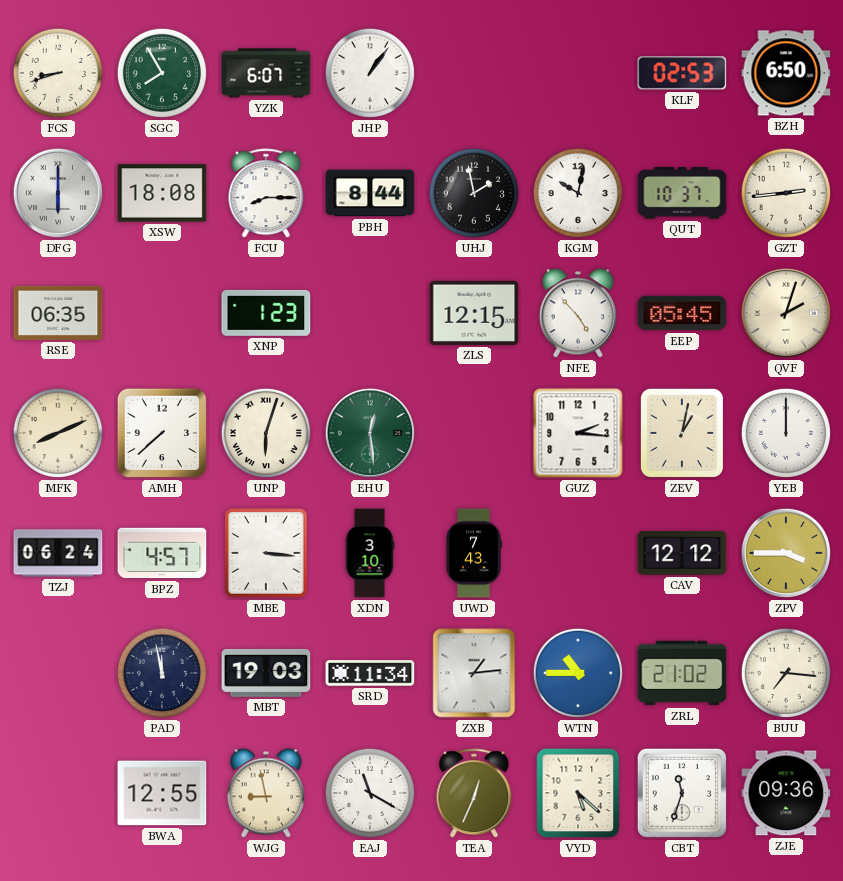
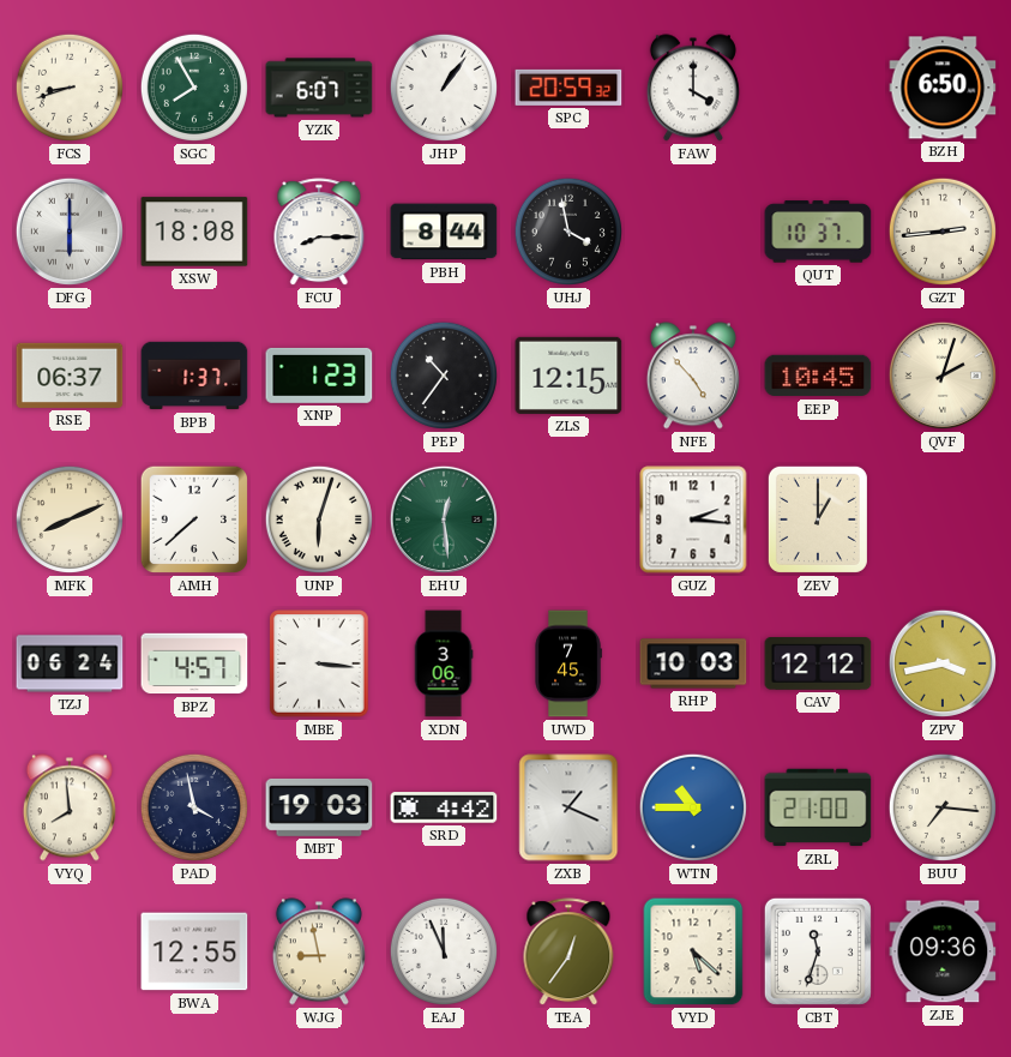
SPC: none -> 20:59 (568, 88)
FAW: none -> 4:00 (693, 88)
KLF: 02:53 -> none (682, 73)
UHJ: 1:58 -> 3:58 (568, 232)
KGM: 10:02 -> none (578, 193)
RSE: 06:35 -> 06:37 (70, 376)
BPB: none -> 1:37 (194, 376)
PEP: none -> 10:36 (444, 376)
EEP: 05:45 -> 10:45 (818, 376)
ZEV: 1:02 -> 1:00 (818, 520)
YEB: 12:00 -> none (786, 433)
XDN: 3:10 -> 3:06 (444, 663)
UWD: 7:43 -> 7:45 (568, 663)
RHP: none -> 10:03 (693, 663)
ZPV: 3:45 -> 3:43 (943, 663)
VYQ: none -> 7:59 (70, 807)
PAD: 11:58 -> 3:58 (194, 807)
SRD: 11:34 -> 4:42 (444, 807)
ZXB: 1:14 -> 1:19 (568, 807)
ZRL: 21:02 -> 21:00 (818, 807)
EAJ: 11:20 -> 11:56 (444, 951)
TEA: 12:34 -> 12:36 (568, 953)
